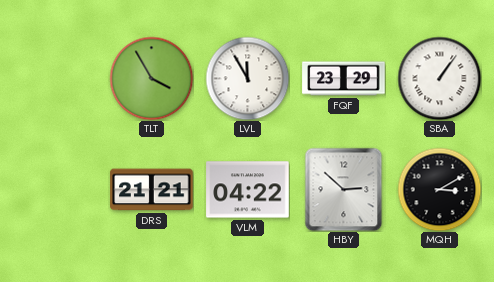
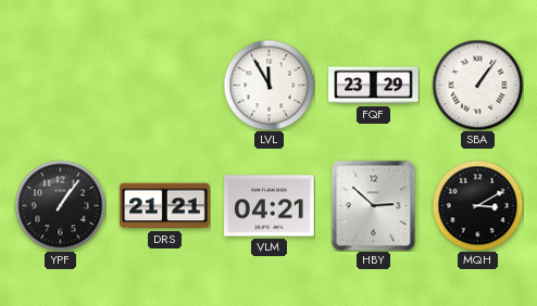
TLT: 3:55 -> none (151, 78)
YPF: none -> 1:06 (60, 205)
VLM: 04:22 -> 04:21 (270, 206)
